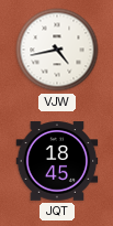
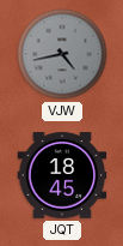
VJW dial: white -> grey (62, 54)
